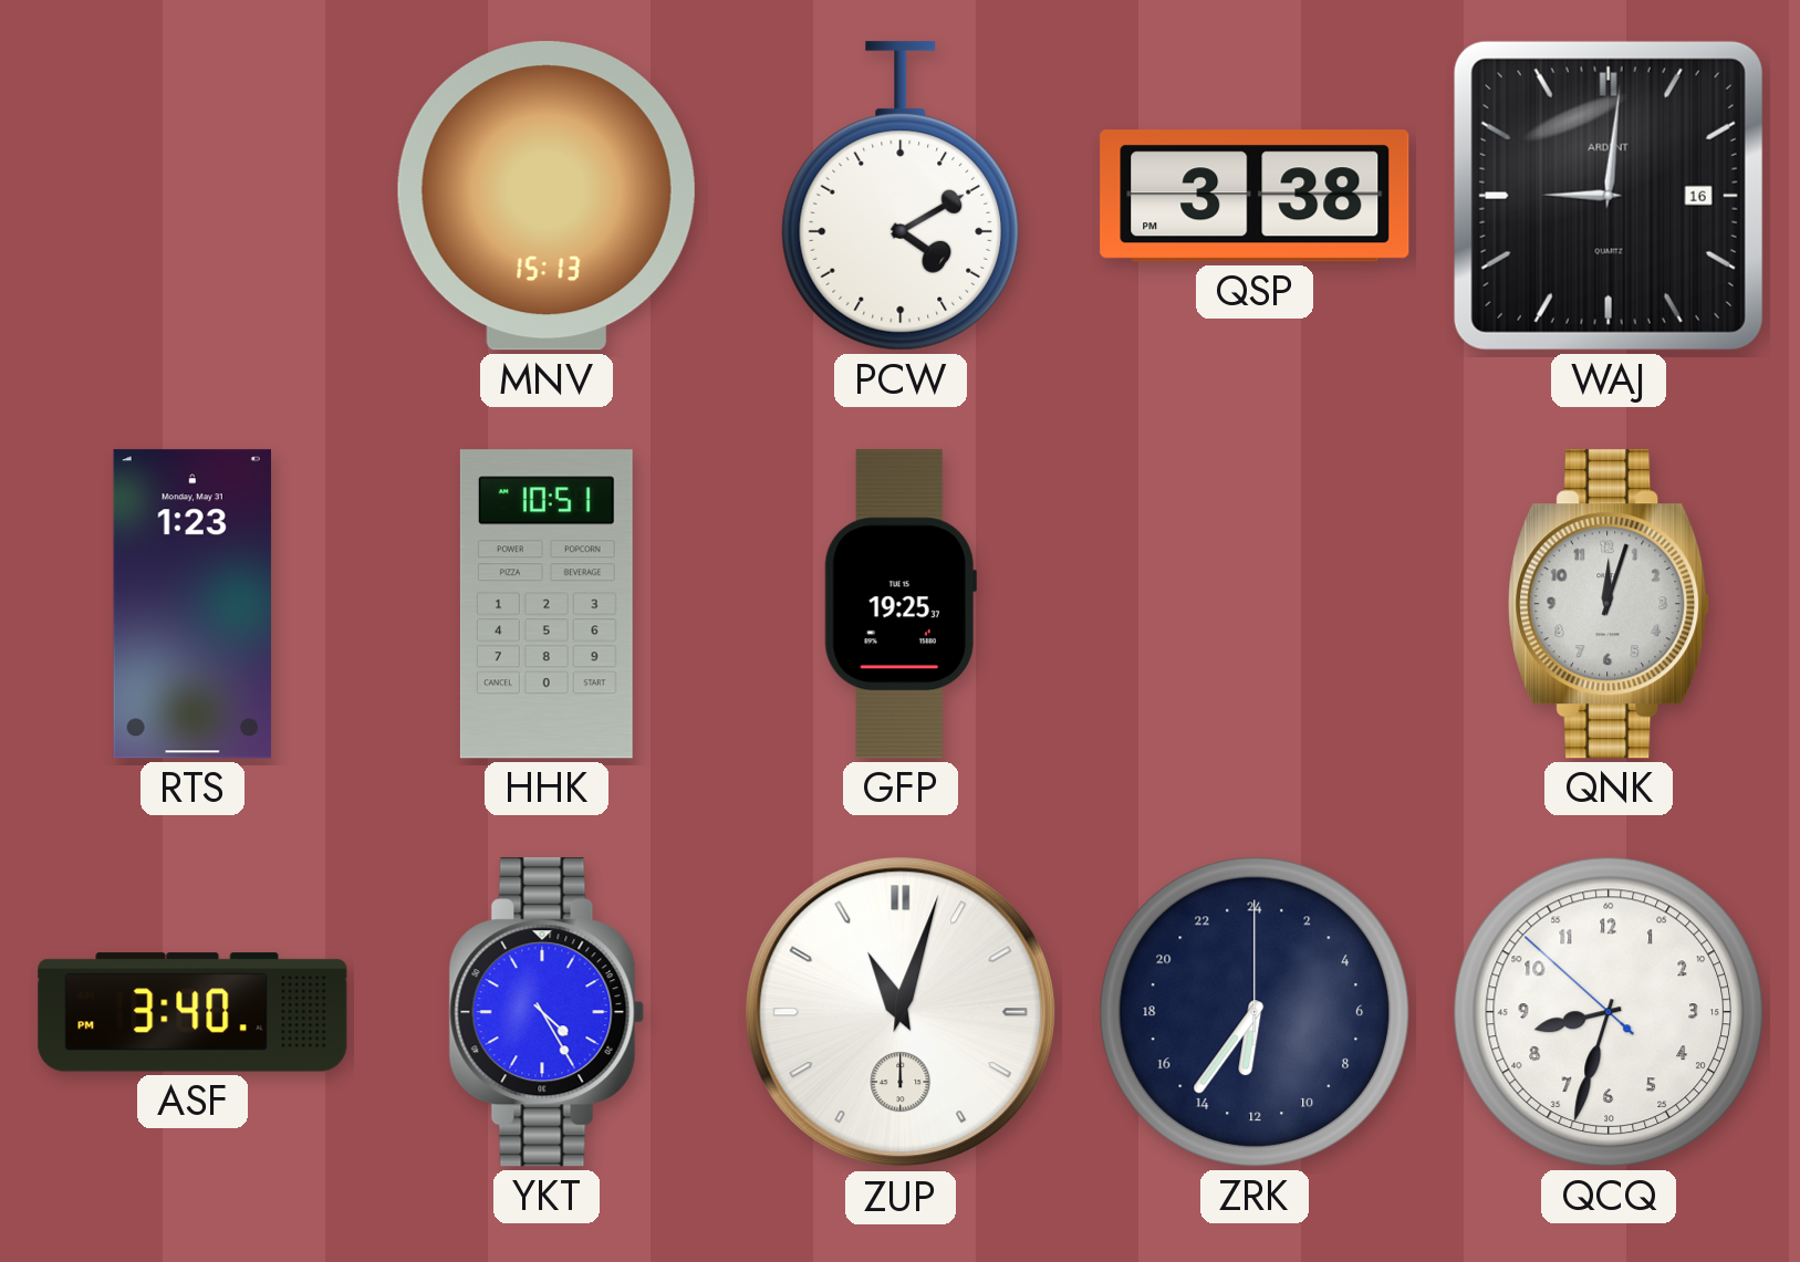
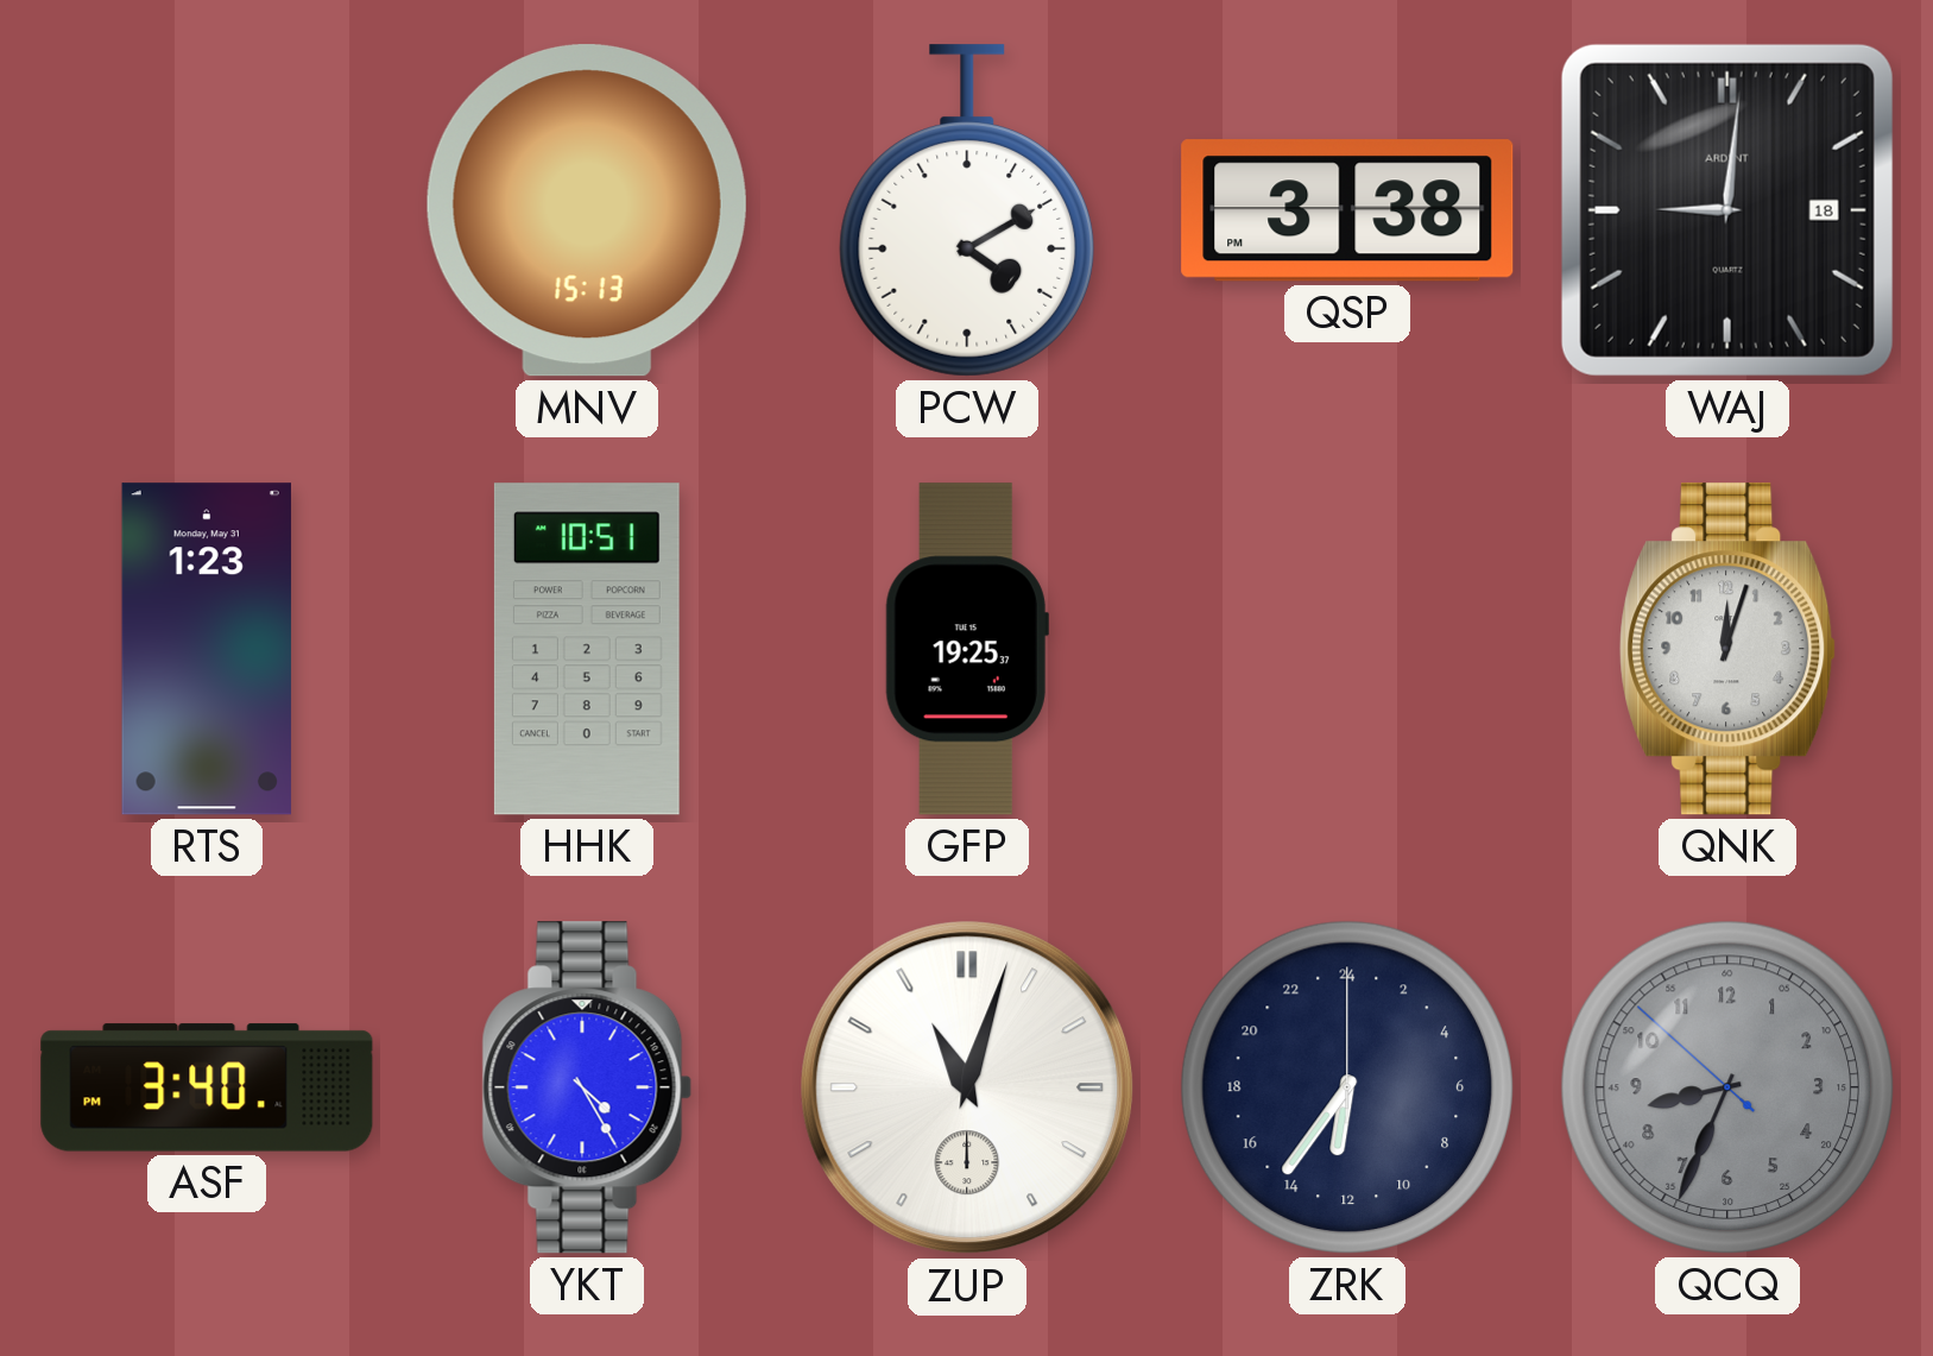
WAJ date: 16 -> 18 (1727, 210)
QCQ: 8:32 -> 8:33 (1727, 1087)
QCQ dial: white -> grey (1727, 1087)
